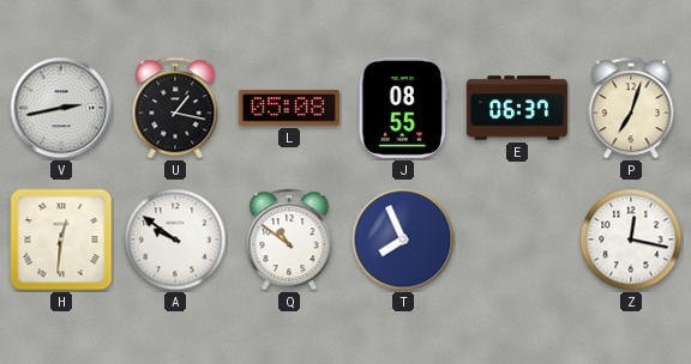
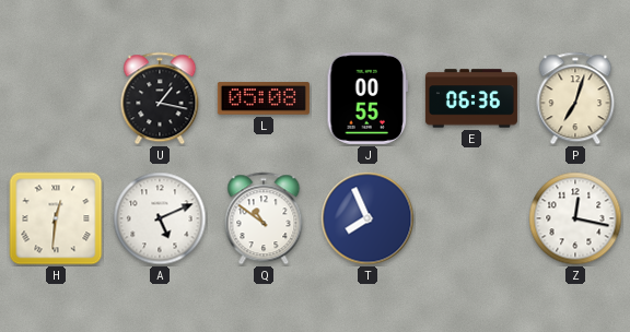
V: 2:43 -> none (61, 108)
J: 08:55 -> 00:55 (366, 98)
E: 06:37 -> 06:36 (471, 98)
A: 9:51 -> 5:11 (160, 218)
